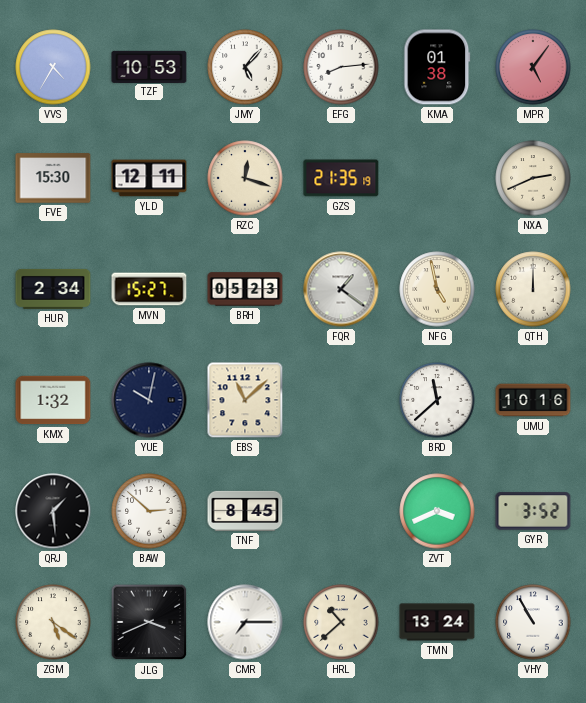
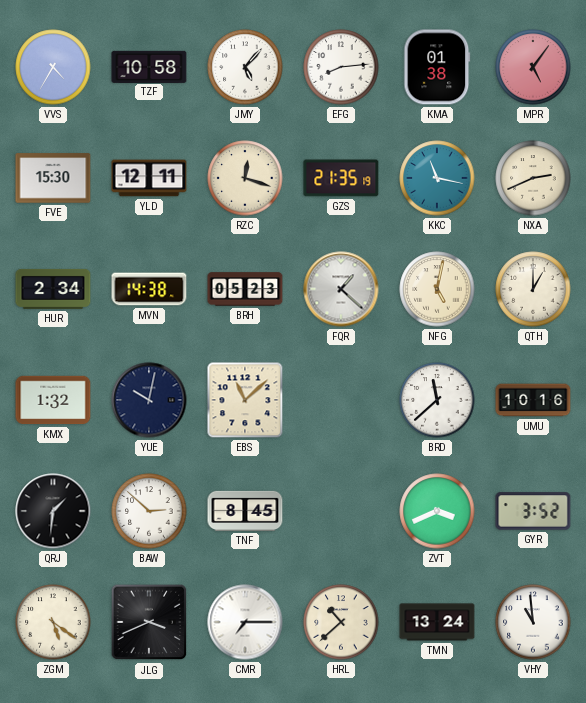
TZF: 10:53 -> 10:58 (149, 66)
KKC: none -> 11:17 (437, 178)
MVN: 15:27 -> 14:38 (149, 289)
FQR: 1:21 -> 1:22 (341, 289)
NFG: 4:58 -> 5:02 (437, 289)
QTH: 12:00 -> 1:00 (533, 289)
QRJ: 1:29 -> 1:31 (53, 511)
VHY: 10:55 -> 10:59 (533, 622)
